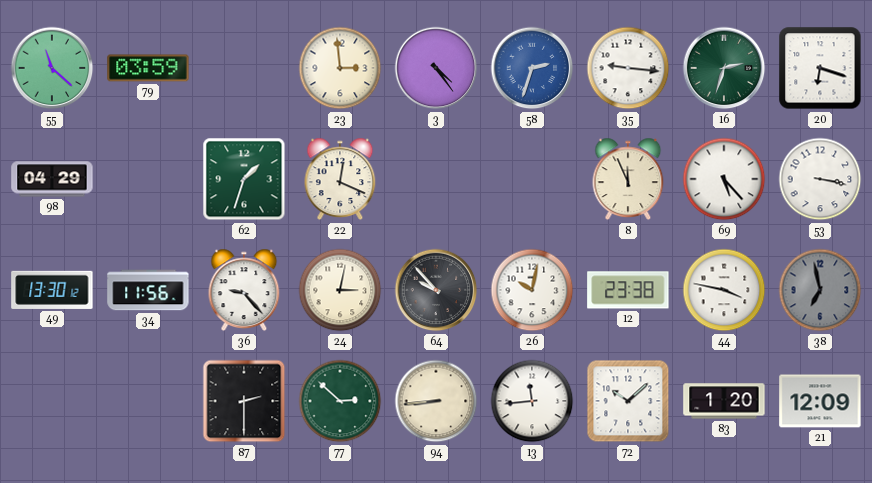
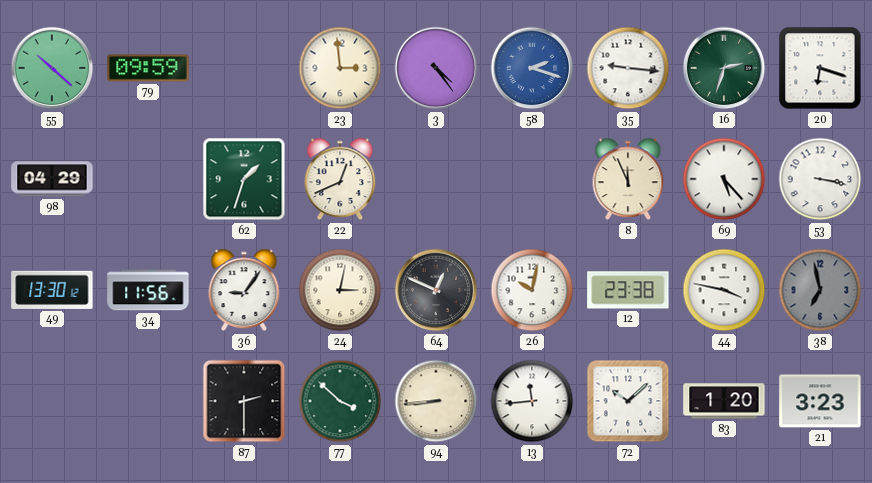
55: 11:22 -> 10:22 (52, 68)
79: 03:59 -> 09:59 (148, 68)
58: 2:33 -> 2:18 (532, 68)
22: 12:19 -> 12:41 (340, 179)
36: 9:23 -> 9:06 (244, 290)
64: 9:53 -> 12:49 (436, 290)
77: 2:52 -> 3:52 (340, 401)
21: 12:09 -> 3:23 (820, 401)
